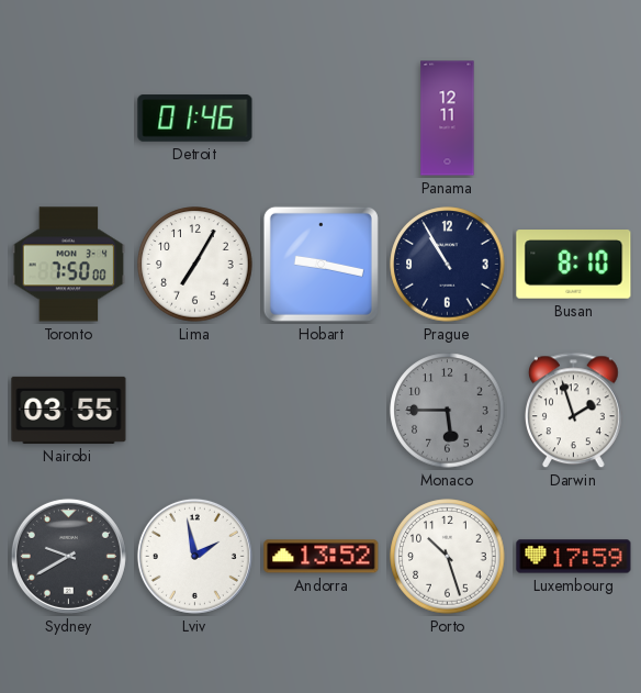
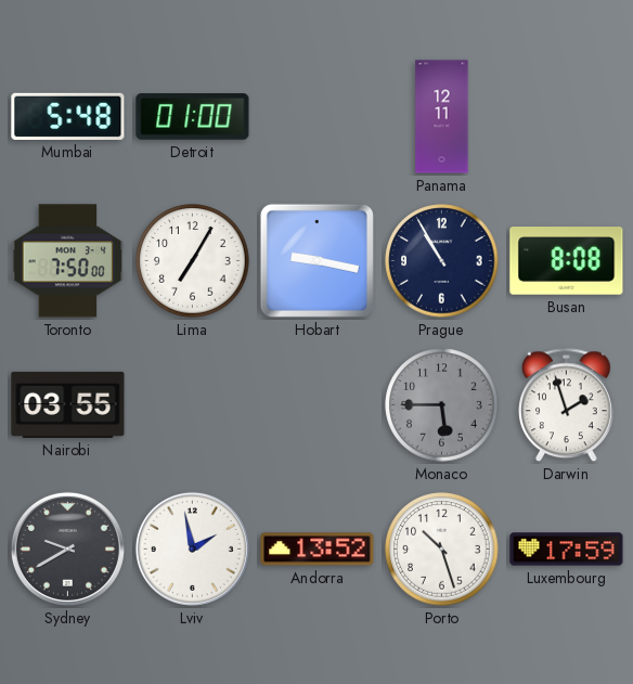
Mumbai: none -> 5:48 (68, 116)
Detroit: 01:46 -> 01:00 (193, 117)
Busan: 8:10 -> 8:08 (567, 261)
